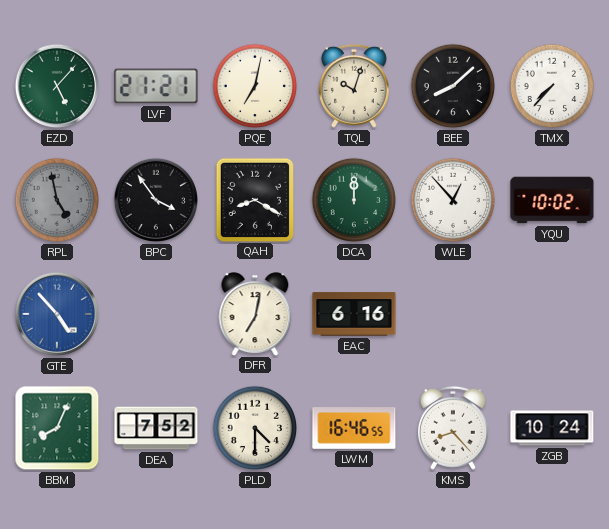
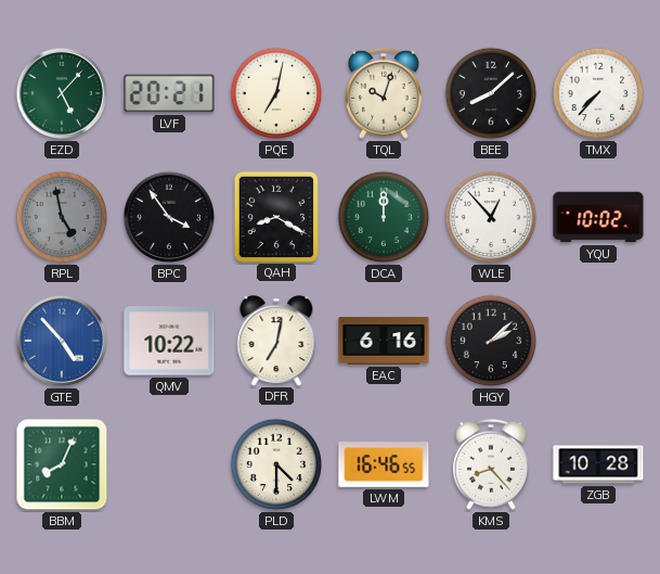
LVF: 21:21 -> 20:21 (169, 93)
QMV: none -> 10:22 (169, 341)
HGY: none -> 2:08 (491, 341)
DEA: 7:52 -> none (156, 428)
ZGB: 10:24 -> 10:28 (598, 464)
